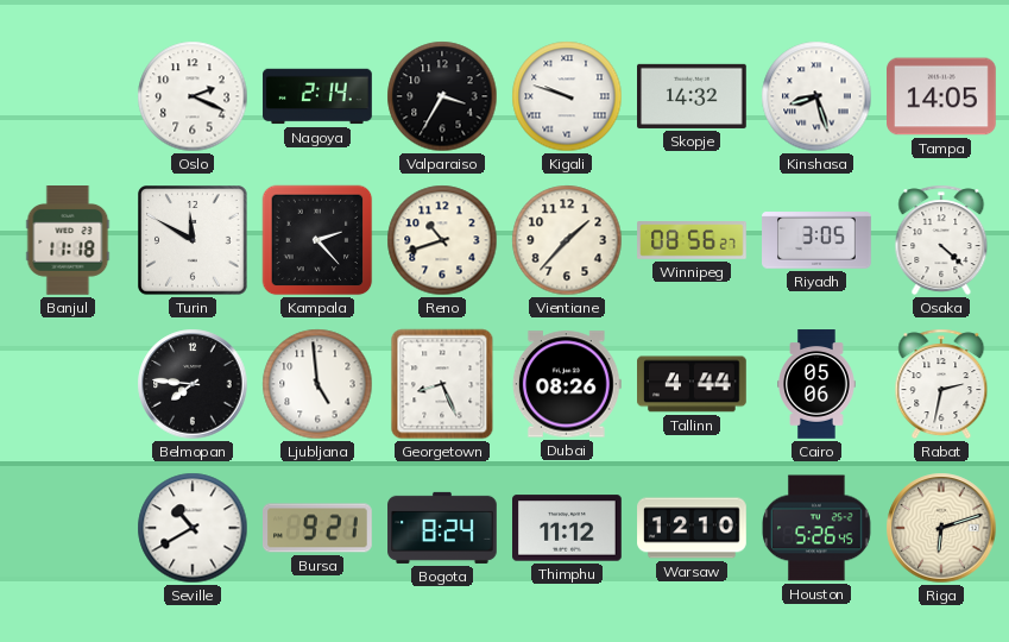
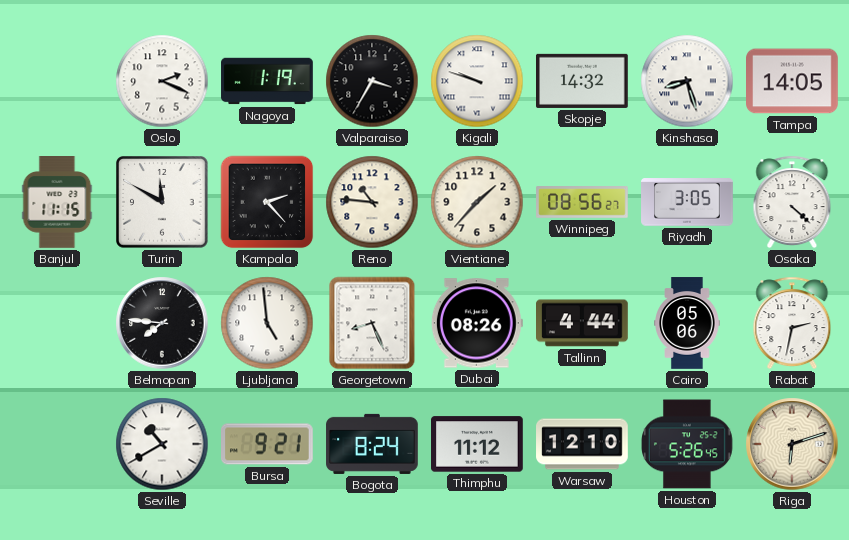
Nagoya: 2:14 -> 1:19 (267, 81)
Banjul: 11:18 -> 11:15 (57, 203)
Reno: 10:42 -> 10:46 (372, 202)
